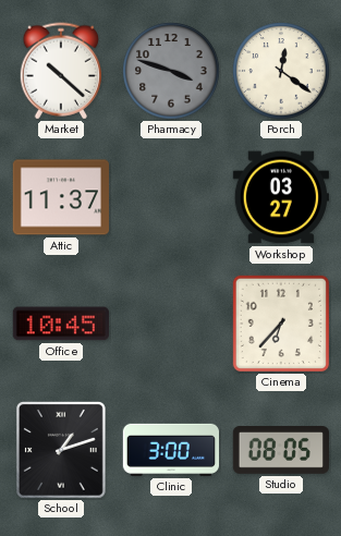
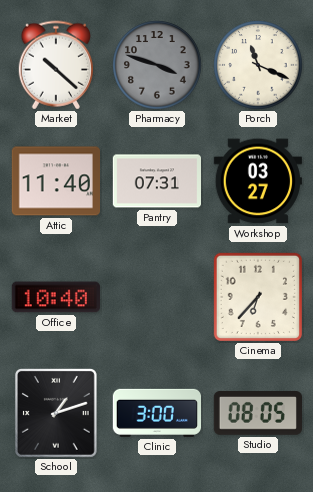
Porch: 12:21 -> 11:19 (258, 65)
Attic: 11:37 -> 11:40 (55, 181)
Pantry: none -> 07:31 (156, 181)
Office: 10:45 -> 10:40 (56, 297)
